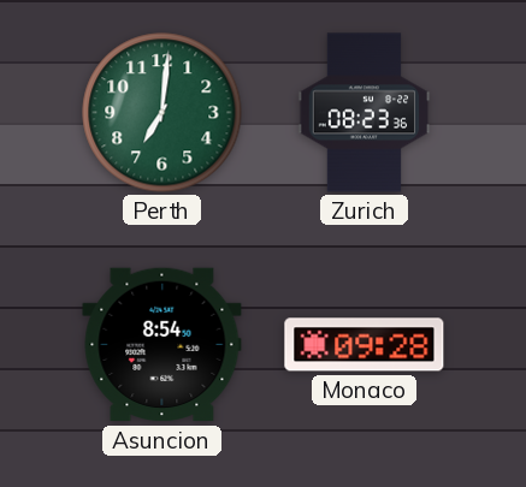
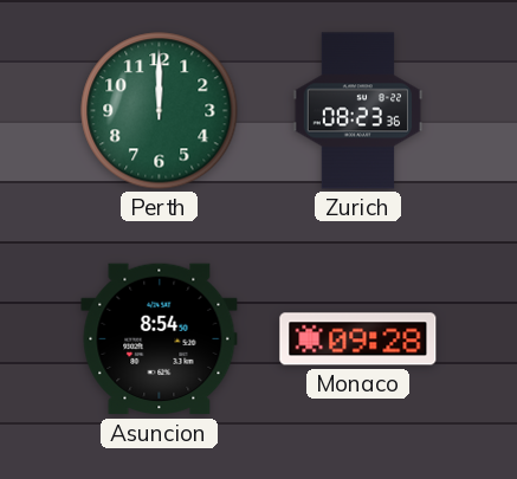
Perth: 7:01 -> 12:00 (160, 111)
